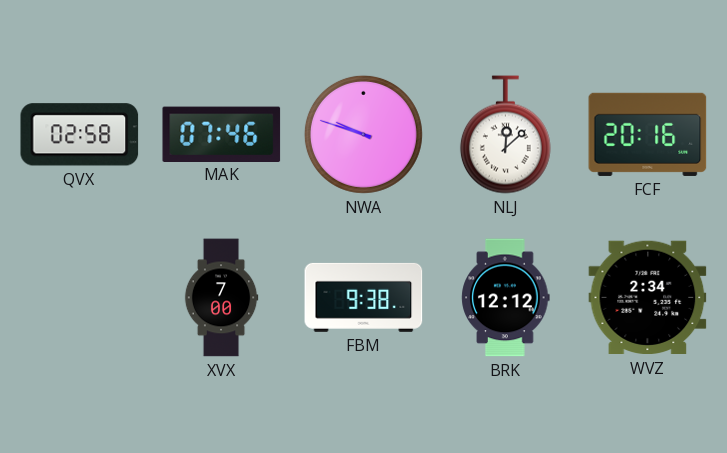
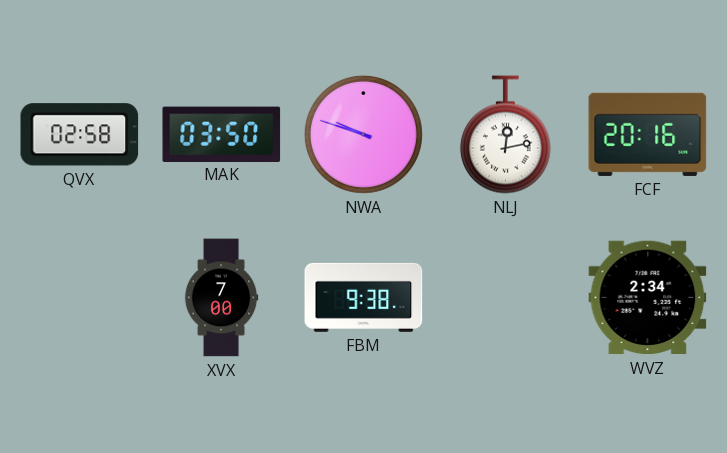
MAK: 07:46 -> 03:50 (222, 134)
NLJ: 12:08 -> 12:13 (505, 135)
BRK: 12:12 -> none (506, 298)
